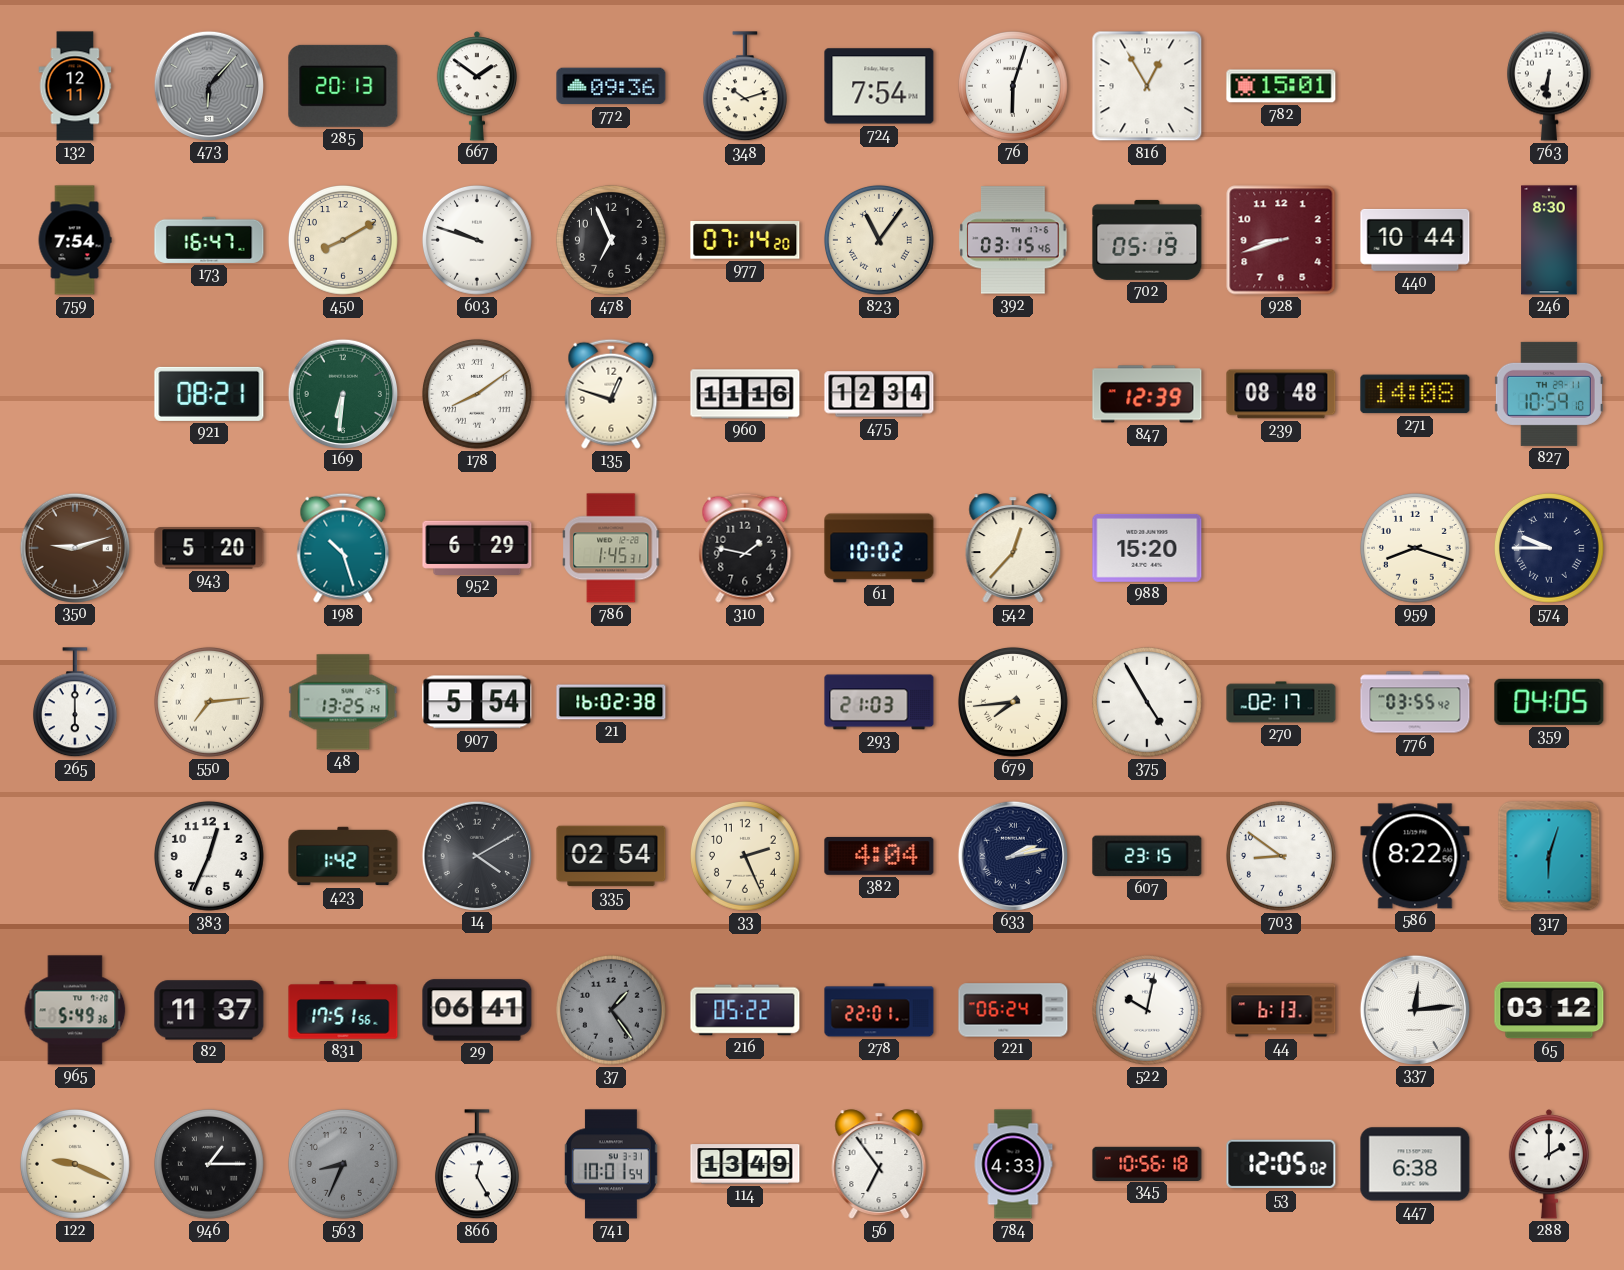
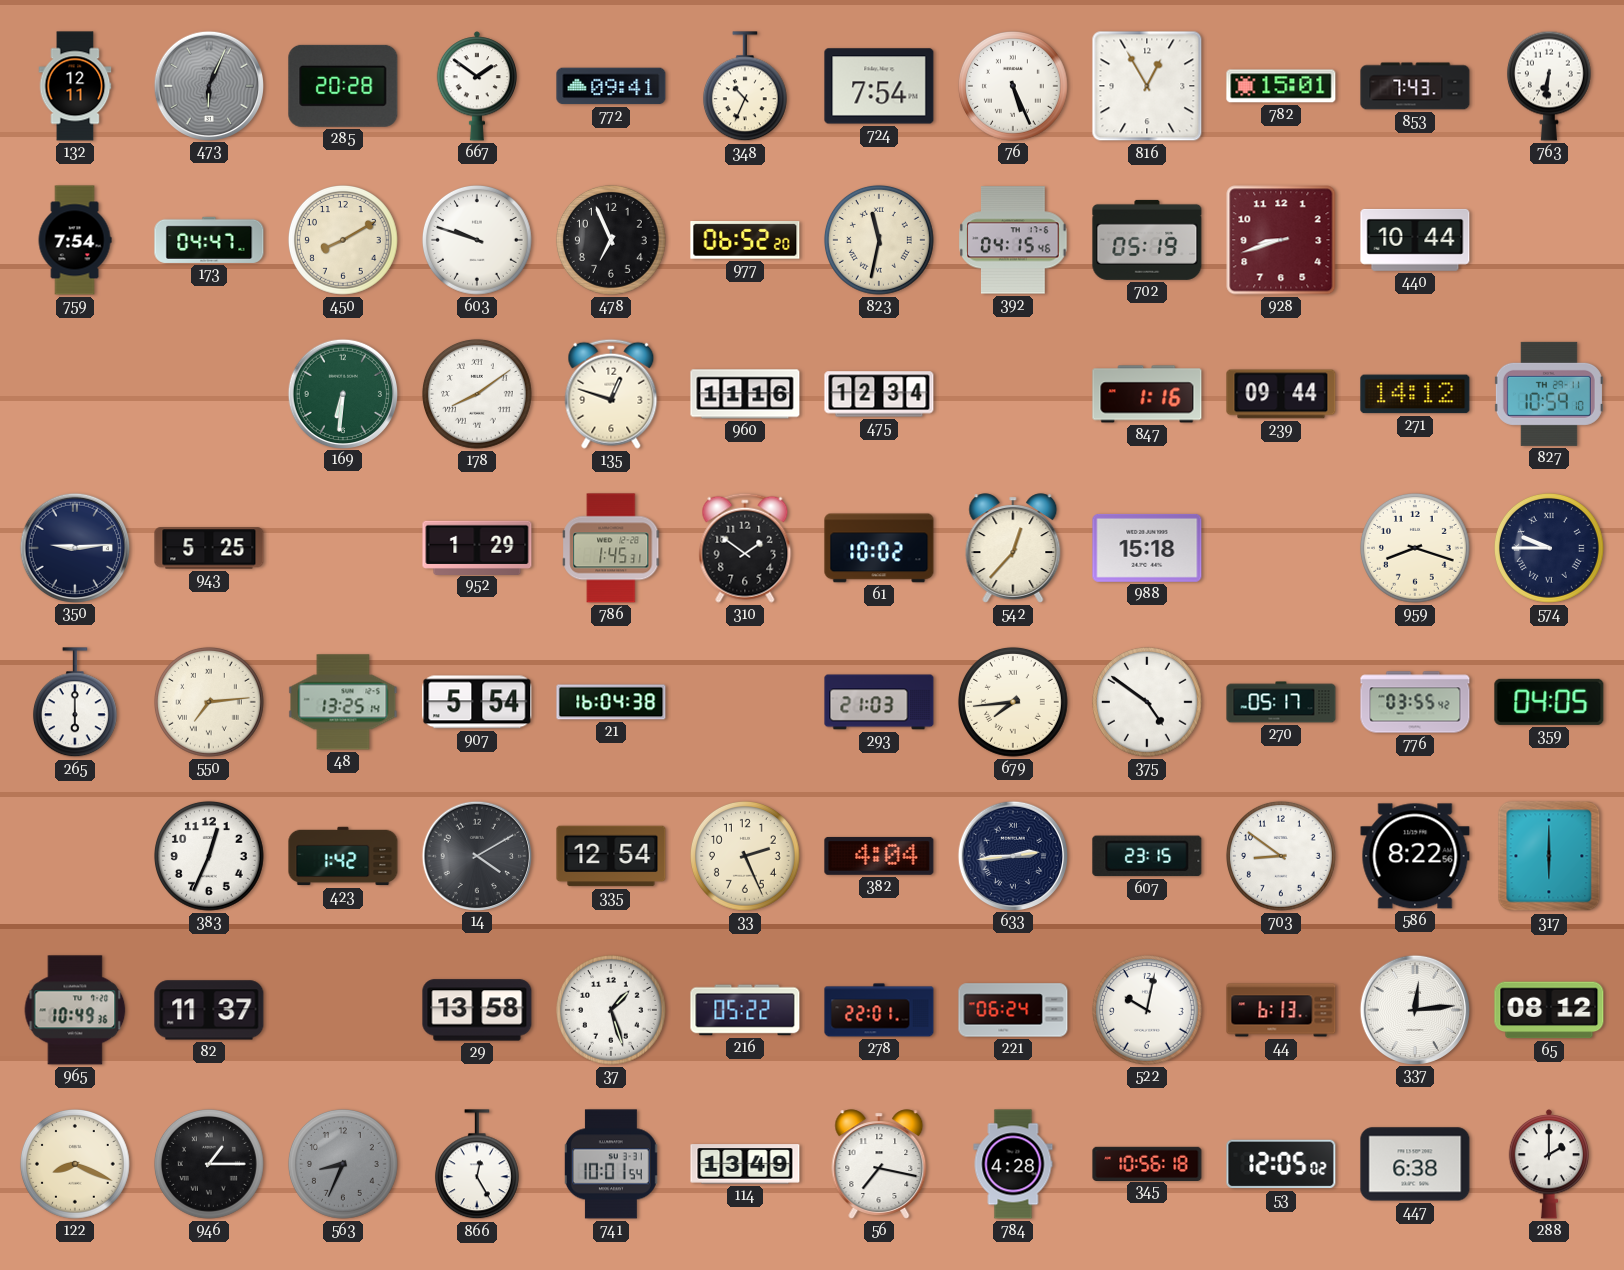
473: 6:07 -> 6:04 (208, 85)
285: 20:13 -> 20:28 (343, 86)
772: 09:36 -> 09:41 (611, 86)
348: 10:12 -> 10:34 (745, 87)
76: 6:03 -> 5:26 (1013, 86)
853: none -> 7:43 (1415, 86)
173: 16:47 -> 04:47 (209, 240)
977: 07:14 -> 06:52 (745, 241)
823: 11:06 -> 11:32 (879, 240)
392: 03:15 -> 04:15 (1013, 240)
246: 8:30 -> none (1549, 240)
921: 08:21 -> none (209, 394)
847: 12:39 -> 1:16 (1147, 394)
239: 08:48 -> 09:44 (1281, 394)
271: 14:08 -> 14:12 (1415, 394)
350: 9:12 -> 9:14 (74, 547)
350 dial: brown -> navy (74, 547)
943: 5:20 -> 5:25 (209, 548)
198: 10:27 -> none (343, 548)
952: 6:29 -> 1:29 (477, 547)
310: 1:47 -> 1:51 (745, 548)
988: 15:20 -> 15:18 (1147, 548)
21: 16:02 -> 16:04 (611, 702)
375: 4:55 -> 4:51 (1147, 702)
270: 02:17 -> 05:17 (1281, 702)
335: 02:54 -> 12:54 (611, 856)
633: 2:13 -> 2:44 (1012, 855)
317: 6:03 -> 6:00 (1549, 856)
965: 5:49 -> 10:49 (75, 1010)
831: 17:51 -> none (343, 1010)
29: 06:41 -> 13:58 (477, 1010)
37: 1:24 -> 1:27 (611, 1010)
37 dial: grey -> white (611, 1010)
65: 03:12 -> 08:12 (1549, 1010)
122: 9:19 -> 8:19 (75, 1164)
56: 6:54 -> 7:17 (879, 1164)
784: 4:33 -> 4:28 (1013, 1164)
